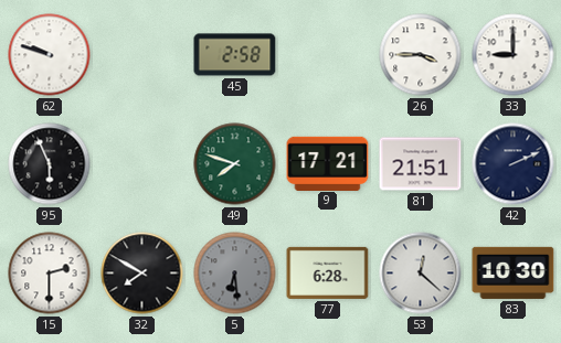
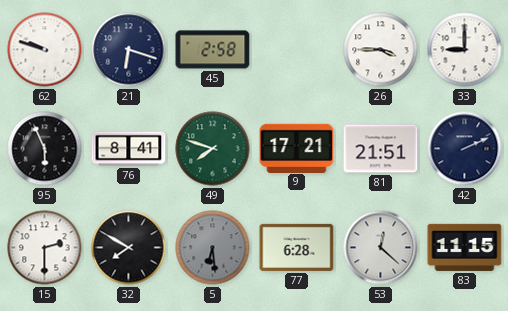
21: none -> 6:18 (129, 50)
76: none -> 8:41 (129, 149)
83: 10:30 -> 11:15 (465, 247)
